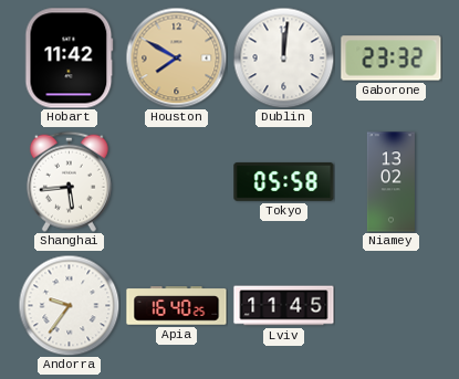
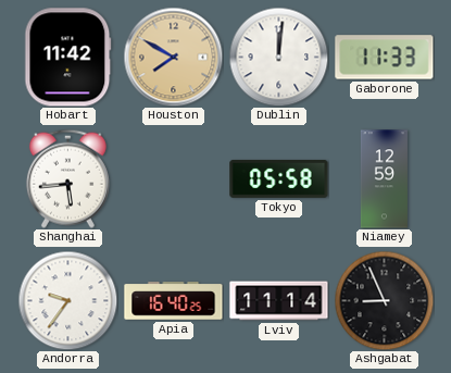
Gaborone: 23:32 -> 11:33 (385, 58)
Niamey: 13:02 -> 12:59 (384, 179)
Lviv: 11:45 -> 11:14 (279, 301)
Ashgabat: none -> 8:56 (384, 300)
